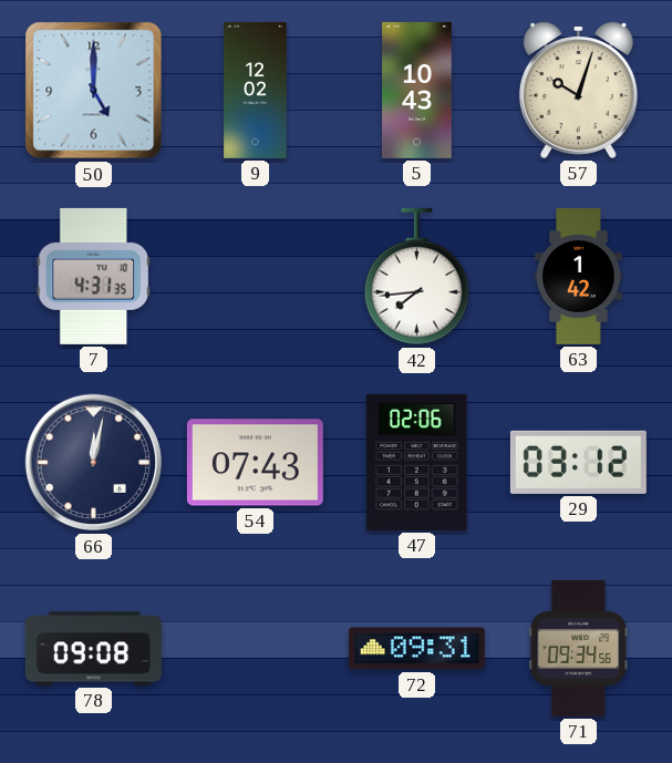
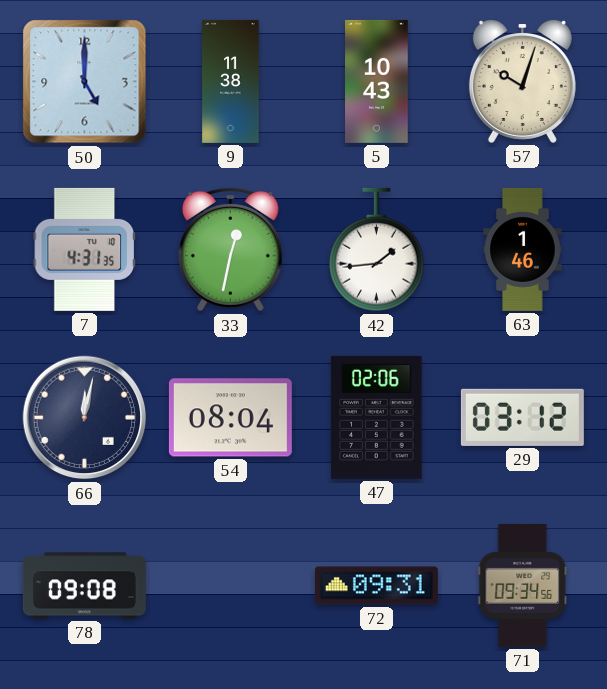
9: 12:02 -> 11:38 (231, 81)
33: none -> 12:32 (231, 249)
42: 7:44 -> 1:44 (377, 250)
63: 1:42 -> 1:46 (523, 249)
54: 07:43 -> 08:04 (230, 418)
